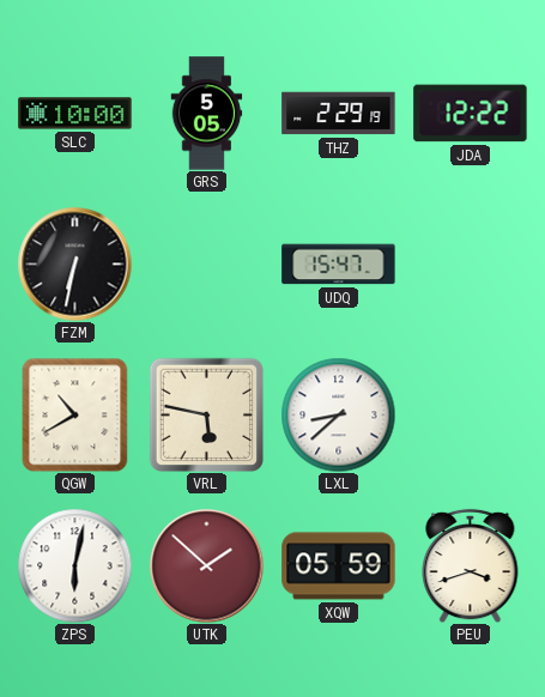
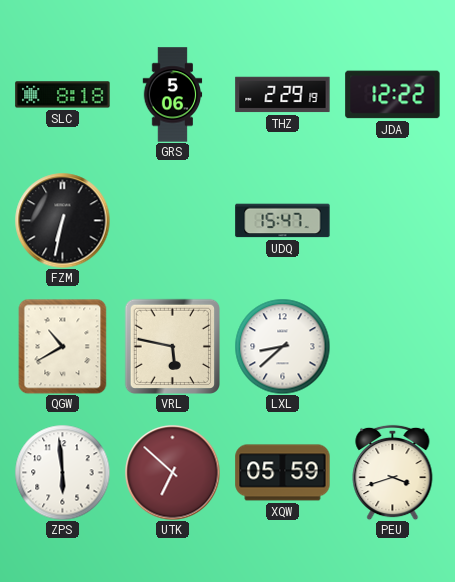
SLC: 10:00 -> 8:18 (63, 95)
GRS: 5:05 -> 5:06 (173, 95)
ZPS: 6:02 -> 5:59 (62, 472)
UTK: 1:52 -> 6:52 (172, 472)
